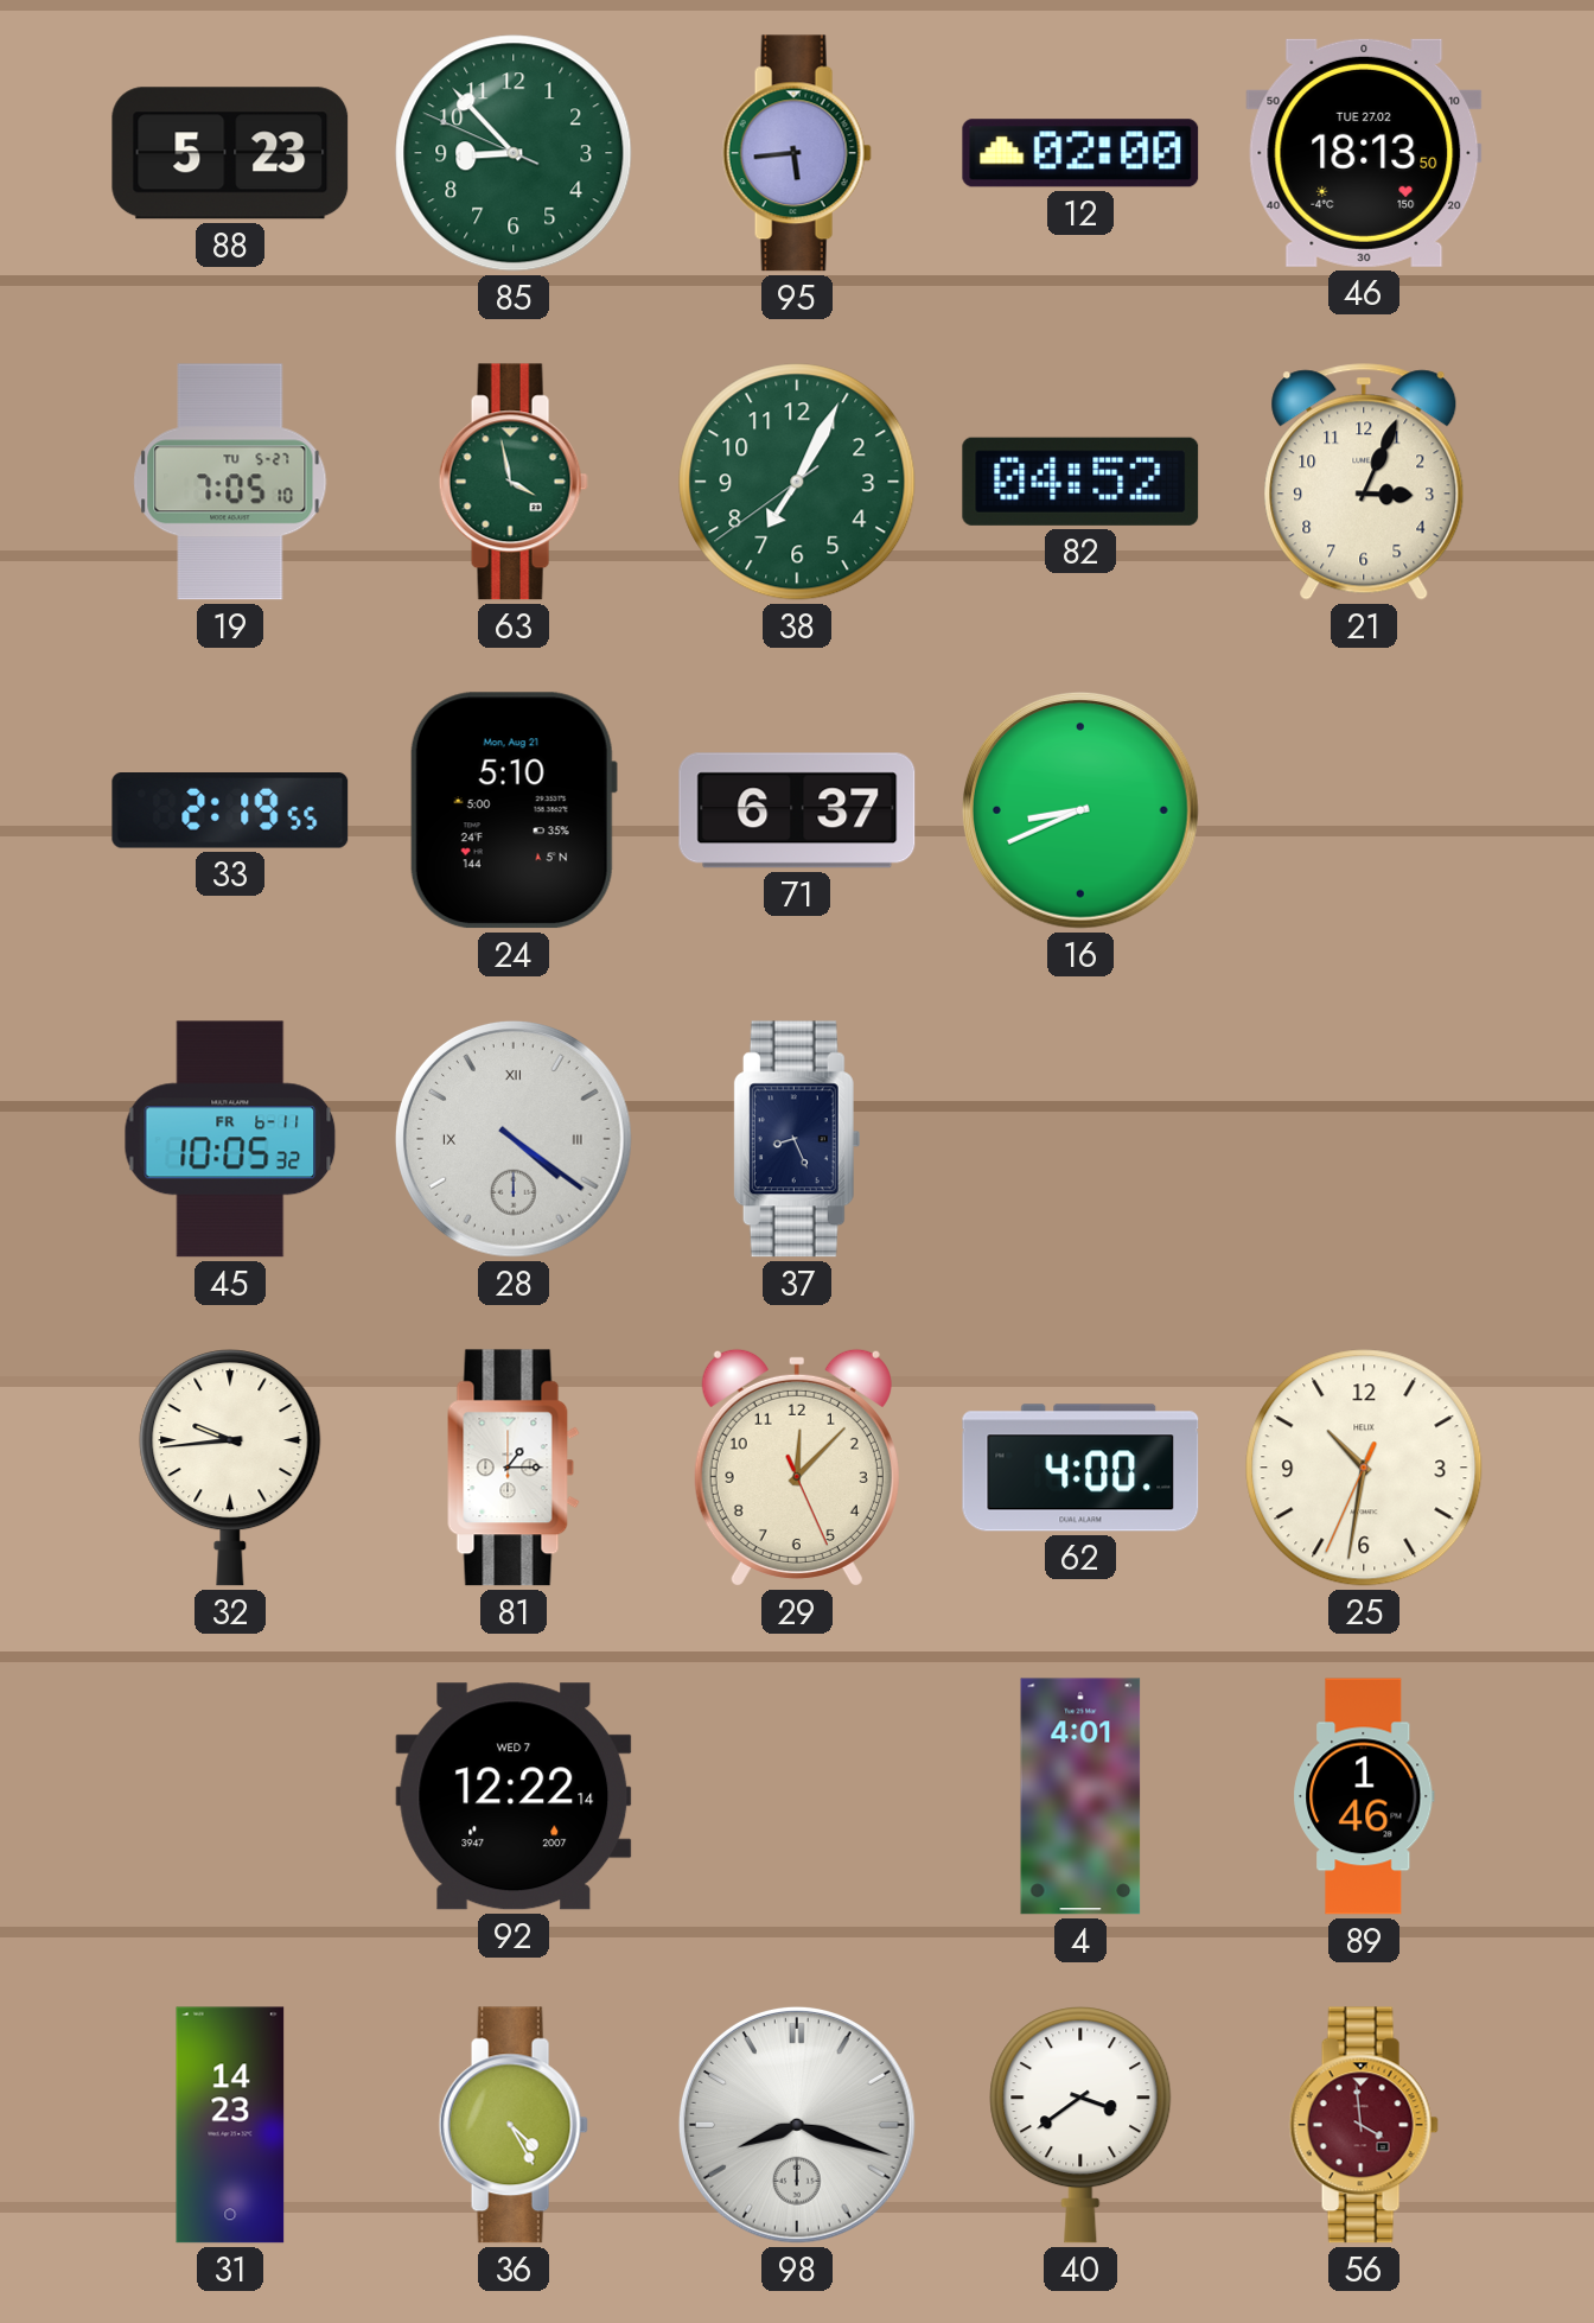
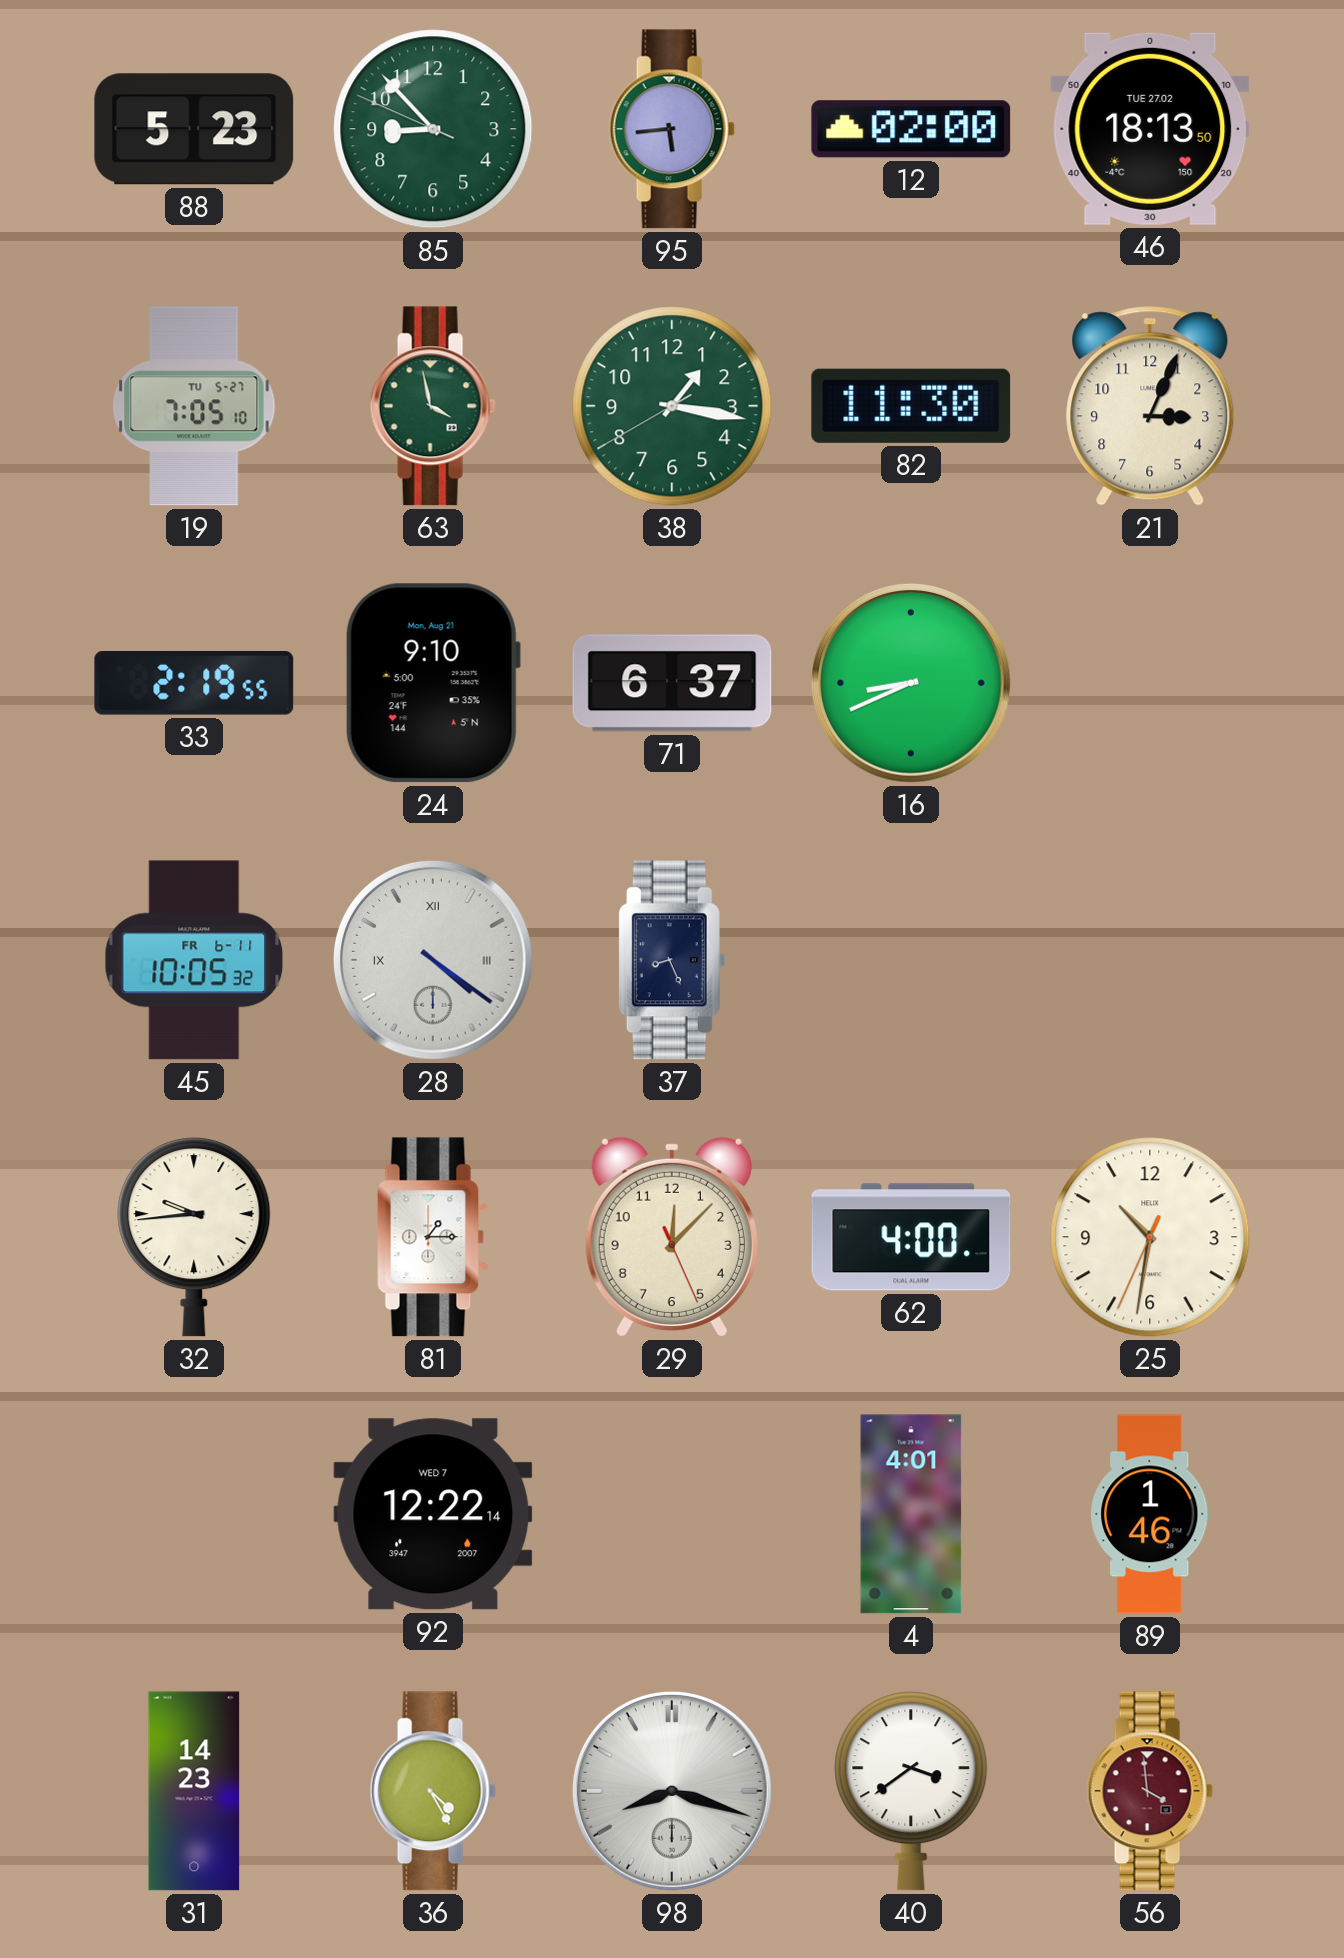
38: 7:04 -> 1:16 (672, 406)
82: 04:52 -> 11:30 (911, 406)
24: 5:10 -> 9:10 (433, 683)
